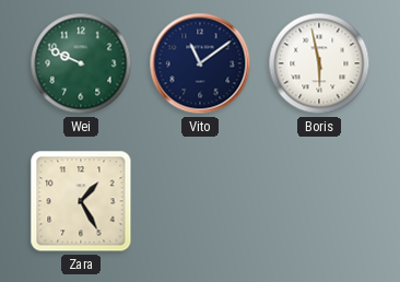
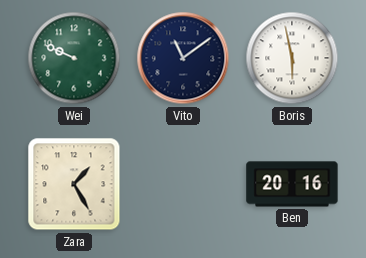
Ben: none -> 20:16 (292, 184)
